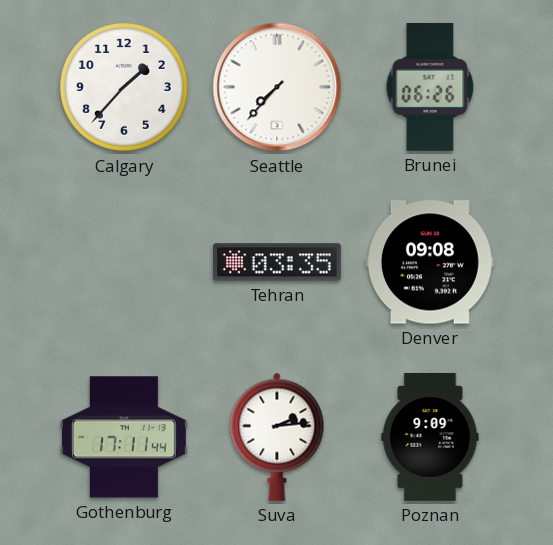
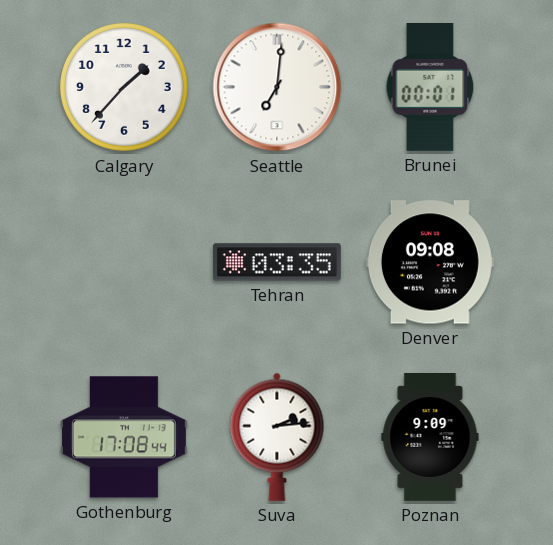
Seattle: 7:37 -> 7:01 (277, 87)
Brunei: 06:26 -> 00:01 (430, 87)
Gothenburg: 17:11 -> 17:08 (124, 437)
